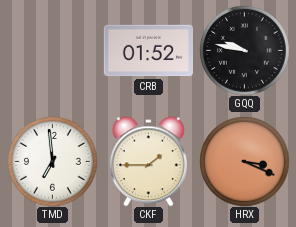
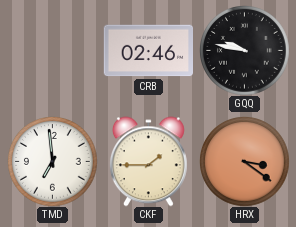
CRB: 01:52 -> 02:46 (148, 51)
HRX: 3:19 -> 3:21 (245, 162)
